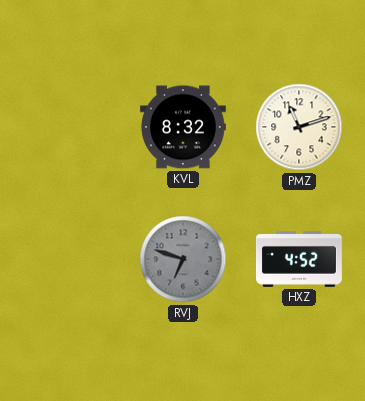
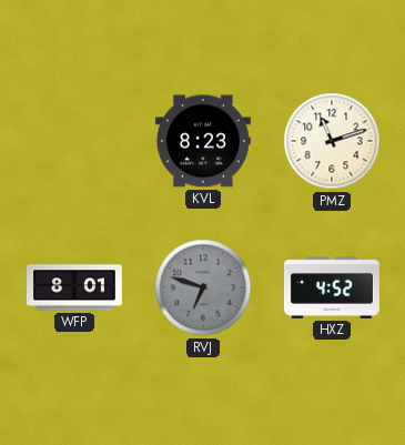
KVL: 8:32 -> 8:23 (203, 141)
WFP: none -> 8:01 (75, 287)
